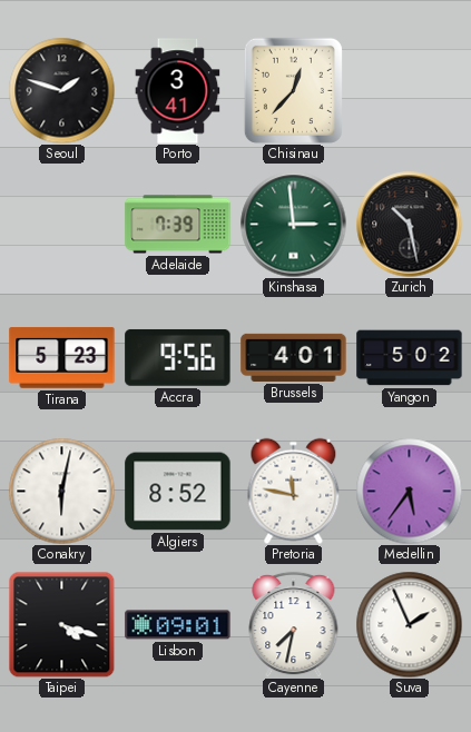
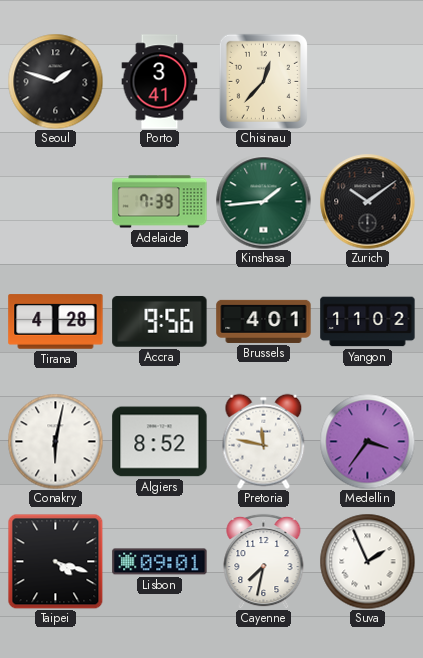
Kinshasa: 2:59 -> 1:44 (263, 201)
Zurich: 10:28 -> 10:09 (367, 201)
Tirana: 5:23 -> 4:28 (56, 322)
Yangon: 5:02 -> 11:02 (368, 322)
Medellin: 5:36 -> 3:36 (367, 441)
